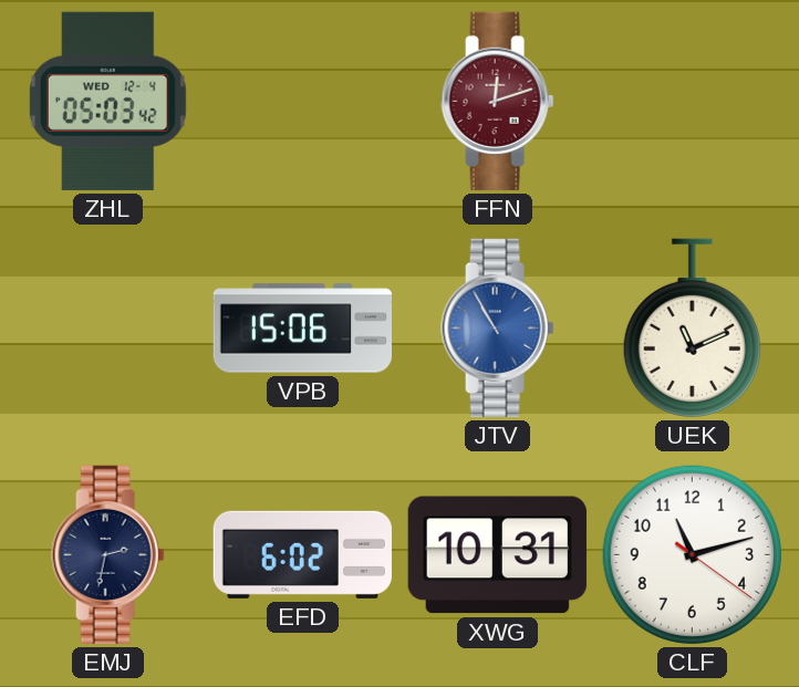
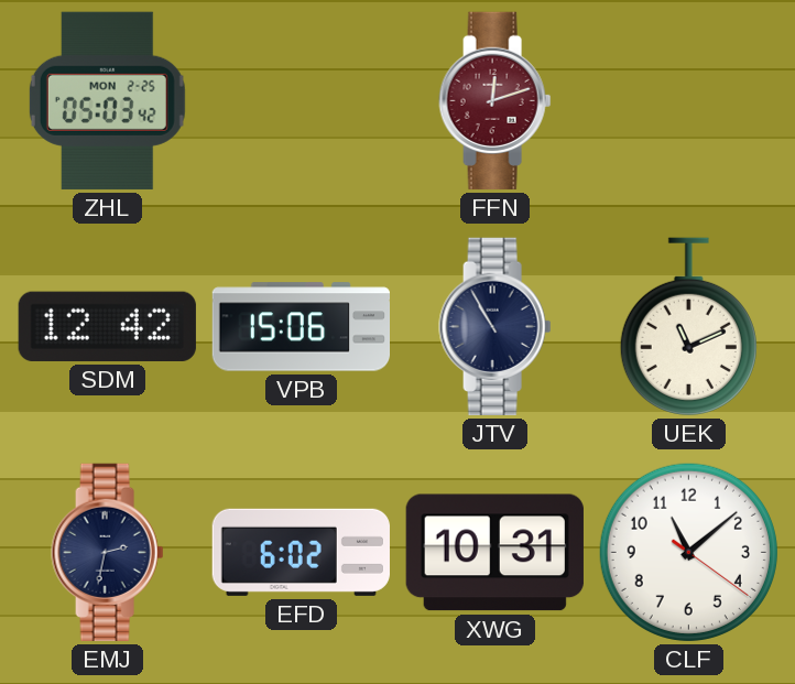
ZHL date: WED 12-4 -> MON 2-25 (107, 100)
SDM: none -> 12:42 (107, 326)
JTV dial: blue -> navy (495, 326)
CLF: 11:12 -> 11:08 (688, 552)
